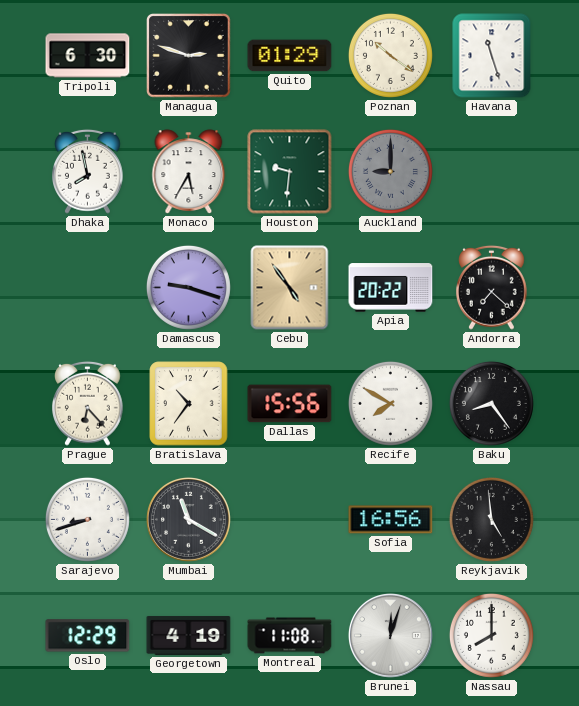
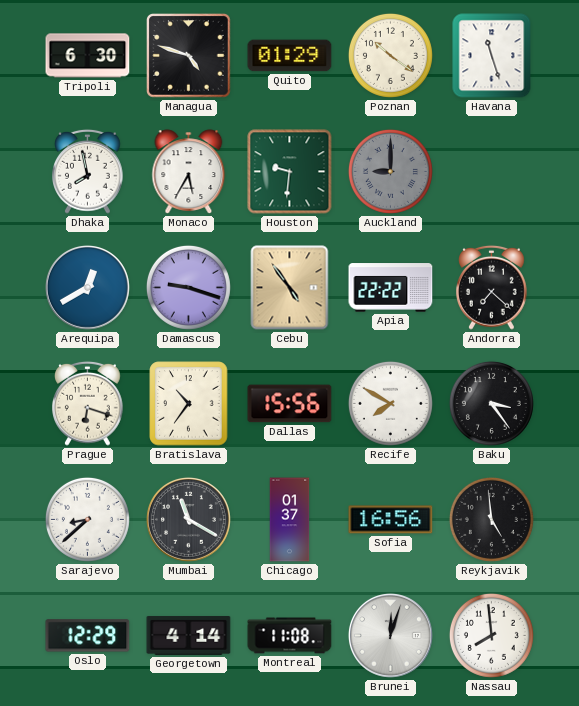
Managua: 2:48 -> 4:48 (189, 56)
Arequipa: none -> 12:40 (87, 287)
Apia: 20:22 -> 22:22 (391, 288)
Prague: 6:23 -> 6:18 (88, 403)
Baku: 8:24 -> 3:24 (491, 403)
Sarajevo: 8:42 -> 8:38 (87, 519)
Chicago: none -> 01:37 (290, 520)
Georgetown: 4:19 -> 4:14 (189, 635)
Nassau: 8:00 -> 7:59 (491, 635)
